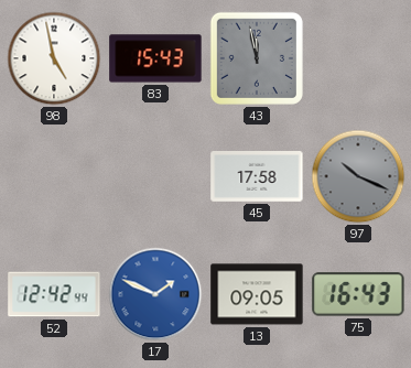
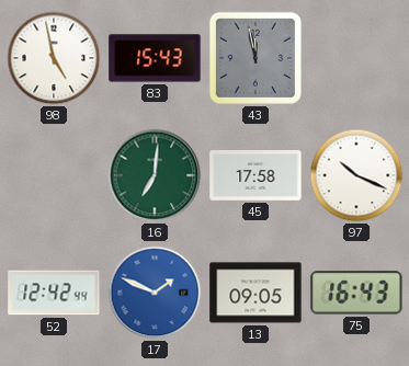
16: none -> 7:01 (155, 175)
97 dial: grey -> white (356, 175)
